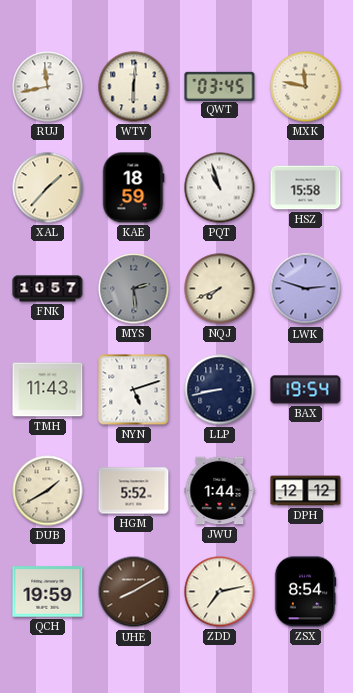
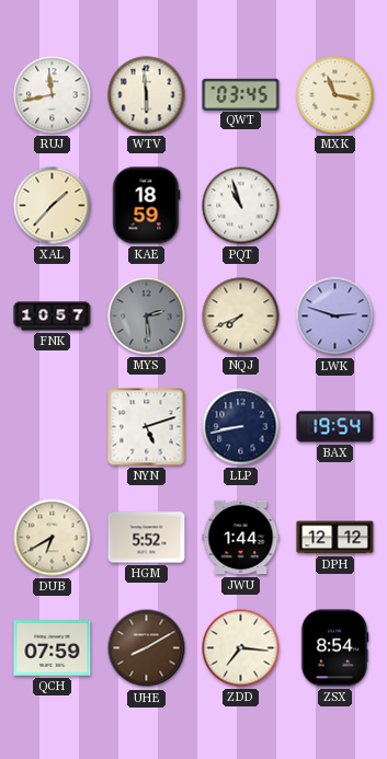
WTV: 6:01 -> 5:59 (147, 95)
MXK: 11:47 -> 11:17 (335, 95)
HSZ: 15:58 -> none (306, 188)
TMH: 11:43 -> none (48, 390)
DUB: 1:40 -> 6:40 (53, 538)
QCH: 19:59 -> 07:59 (53, 648)
ZDD: 7:13 -> 7:16 (241, 648)
